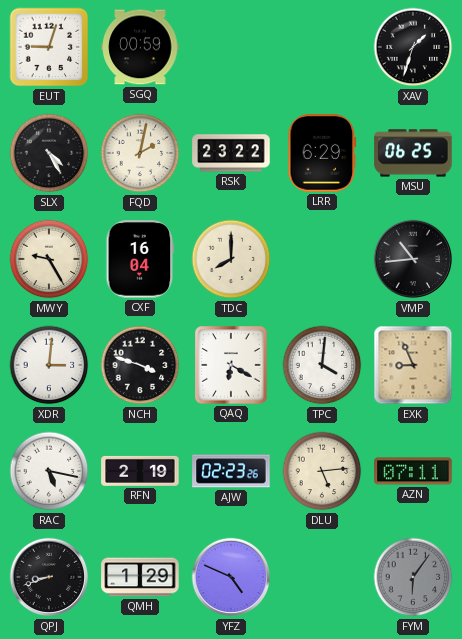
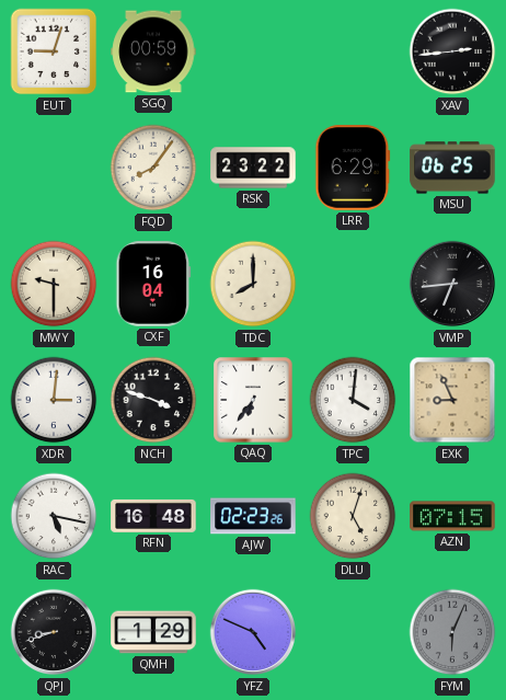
XAV: 1:33 -> 2:44 (452, 51)
SLX: 4:25 -> none (49, 153)
FQD: 2:02 -> 8:06 (153, 168)
MWY: 9:25 -> 9:30 (54, 284)
VMP: 10:44 -> 6:44 (452, 284)
QAQ: 6:20 -> 6:36 (253, 400)
RFN: 2:19 -> 16:48 (153, 516)
DLU: 5:14 -> 5:03 (353, 516)
AZN: 07:11 -> 07:15 (452, 516)
FYM: 6:06 -> 6:04 (452, 632)
